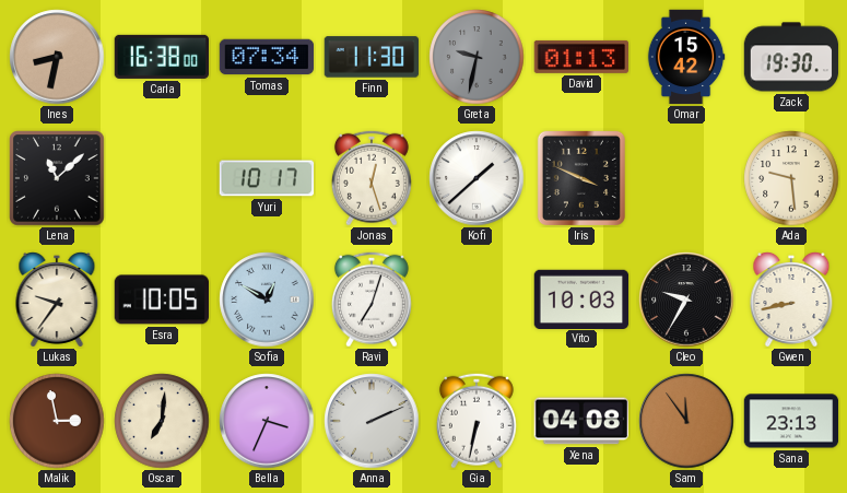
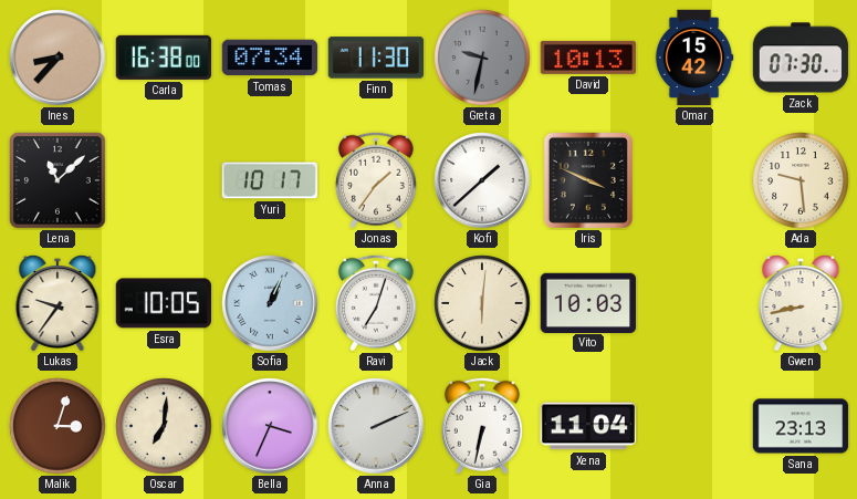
Ines: 8:32 -> 8:37 (58, 58)
David: 01:13 -> 10:13 (587, 58)
Zack: 19:30 -> 07:30 (801, 58)
Jonas: 12:27 -> 1:36 (376, 180)
Sofia: 12:50 -> 1:04 (270, 303)
Jack: none -> 6:01 (482, 303)
Cleo: 9:35 -> none (686, 300)
Malik: 2:58 -> 3:03 (58, 426)
Xena: 04:08 -> 11:04 (587, 426)
Sam: 11:54 -> none (686, 421)
